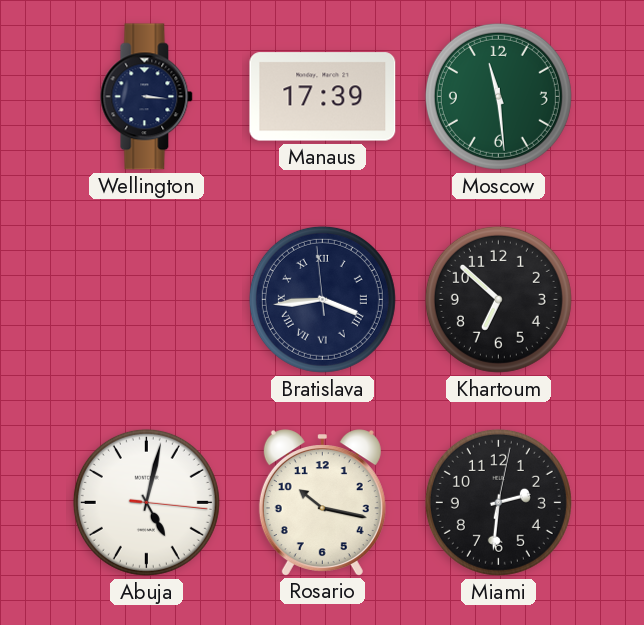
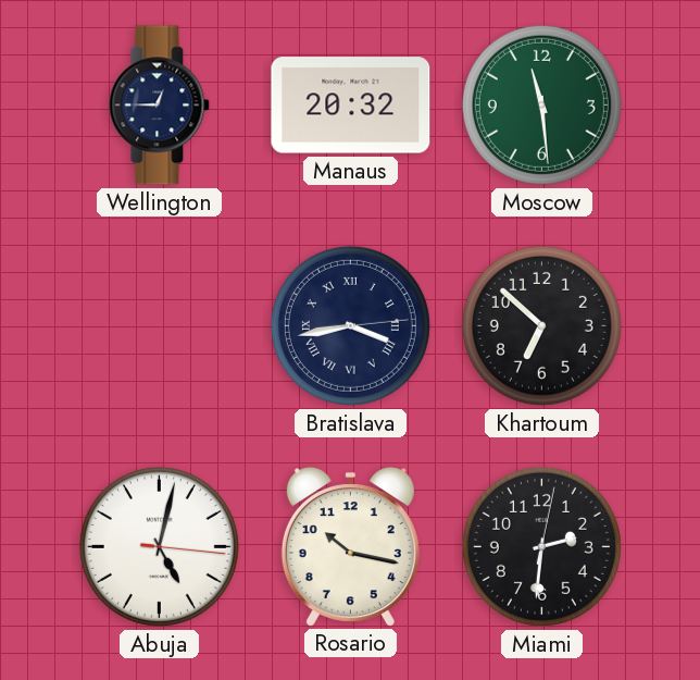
Wellington: 3:16 -> 12:45 (160, 106)
Manaus: 17:39 -> 20:32 (351, 106)
Bratislava: 3:43:59 -> 3:43:14 (350, 325)
